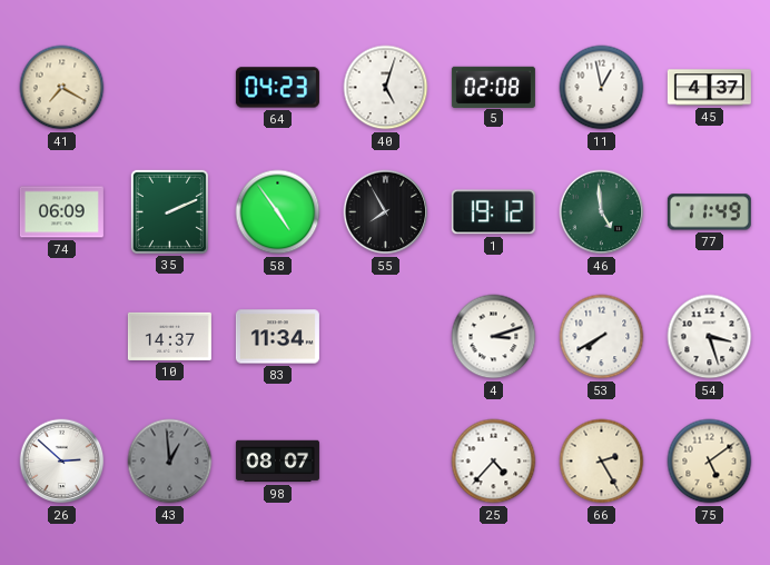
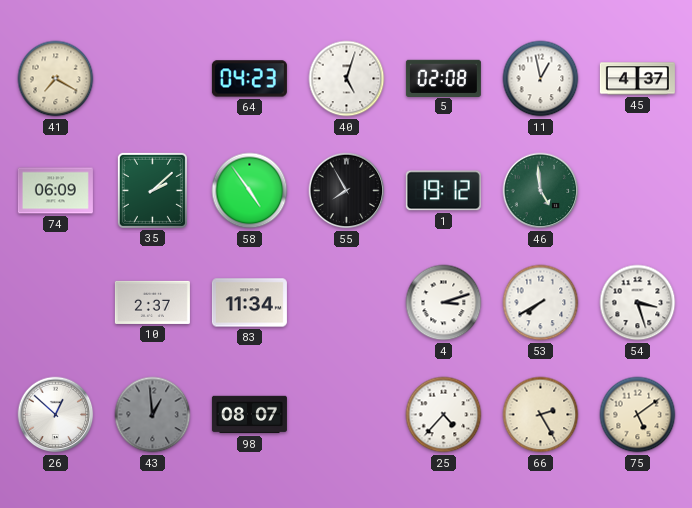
35: 2:11 -> 2:08 (152, 190)
77: 11:49 -> none (709, 212)
10: 14:37 -> 2:37 (152, 302)
26: 2:52 -> 12:52 (56, 415)
